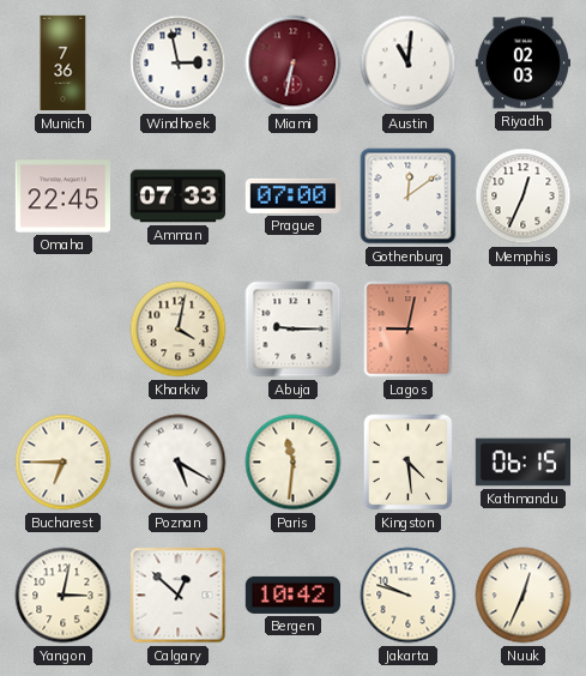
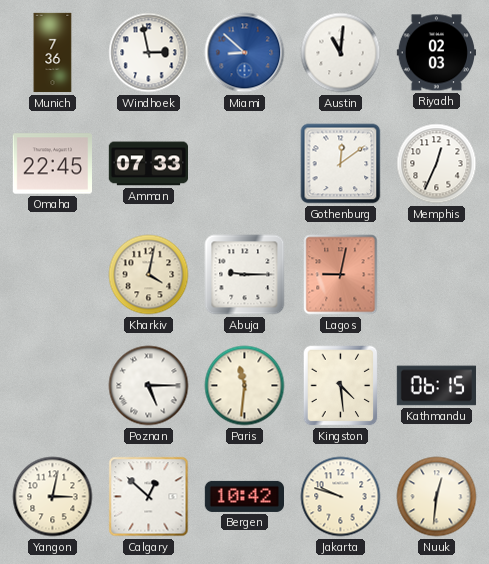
Miami: 6:32 -> 8:52 (245, 53)
Miami dial: burgundy -> blue (245, 53)
Prague: 07:00 -> none (292, 195)
Bucharest: 6:45 -> none (64, 463)
Poznan: 5:20 -> 5:15 (149, 386)
Nuuk: 12:34 -> 12:31 (437, 497)
